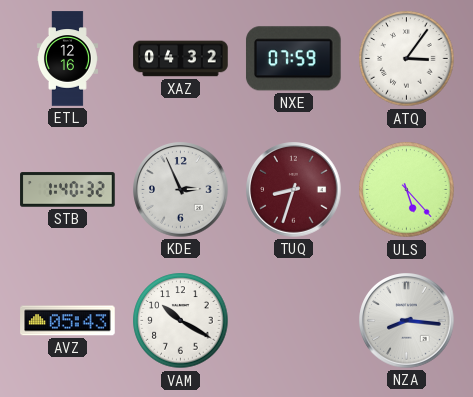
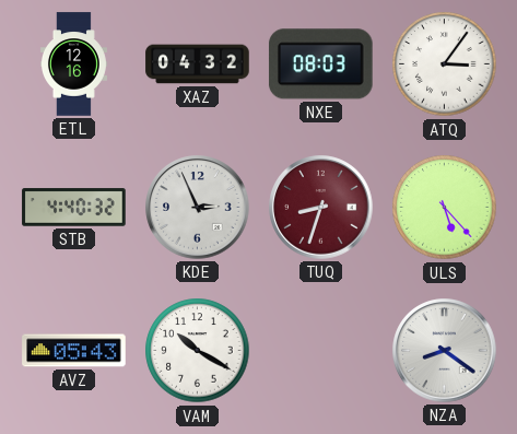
NXE: 07:59 -> 08:03 (321, 64)
STB: 1:40 -> 4:40 (74, 208)
NZA: 8:16 -> 8:21 (445, 351)
